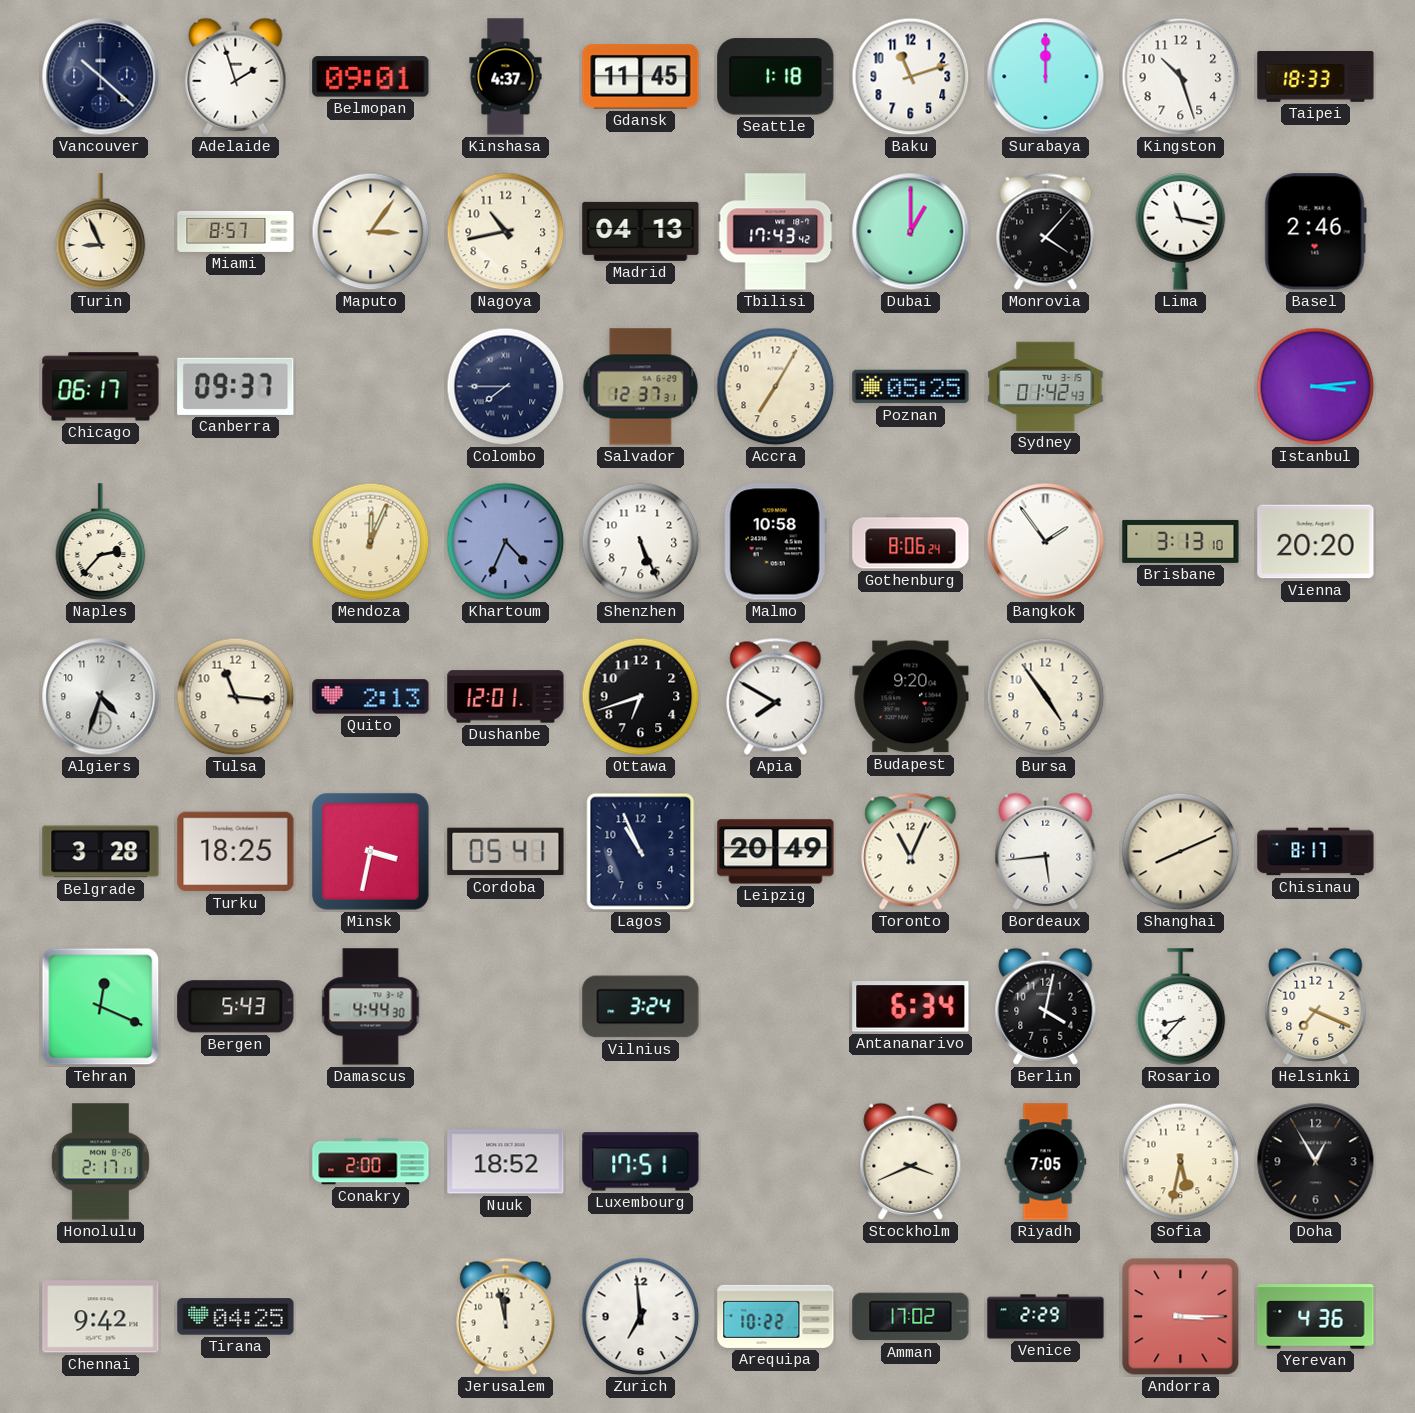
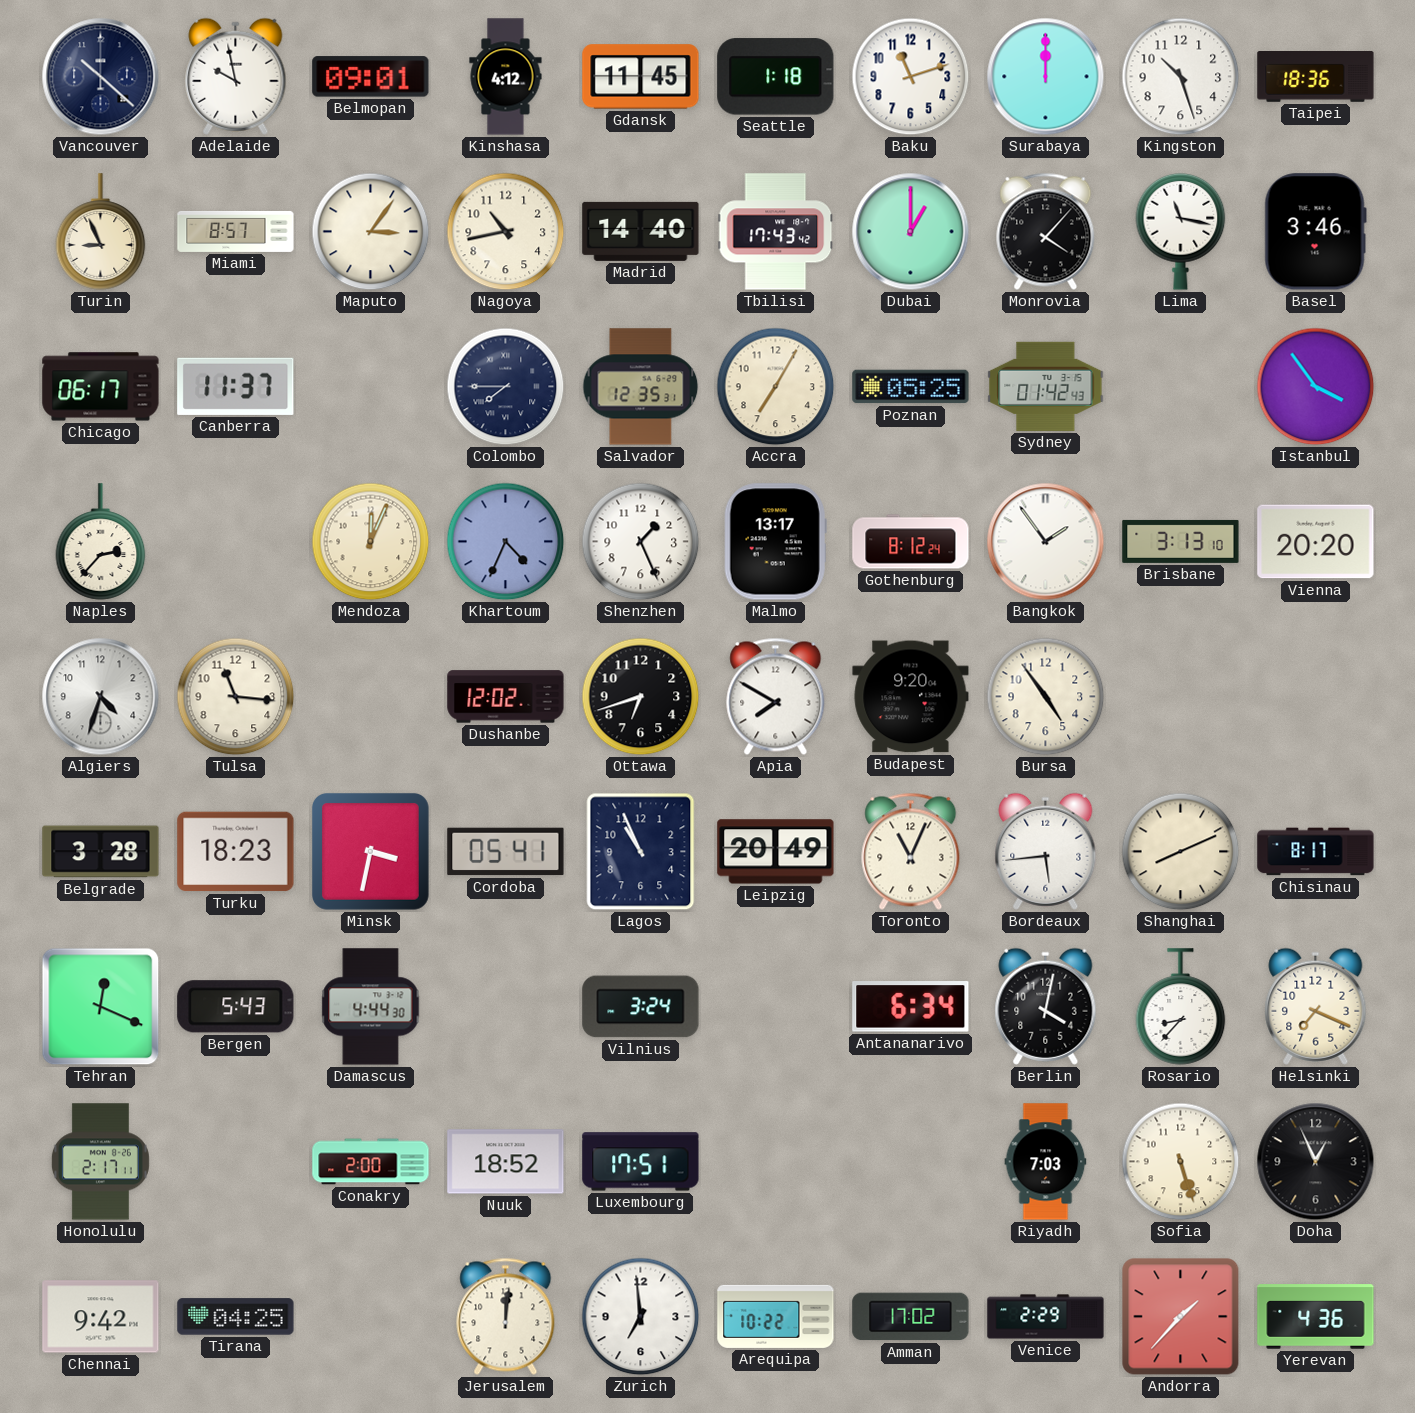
Adelaide: 1:57 -> 9:58 (236, 76)
Kinshasa: 4:37 -> 4:12 (506, 77)
Taipei: 18:33 -> 18:36 (1316, 77)
Madrid: 04:13 -> 14:40 (641, 231)
Basel: 2:46 -> 3:46 (1315, 232)
Canberra: 09:37 -> 11:37 (236, 386)
Salvador: 12:37 -> 12:35 (641, 387)
Istanbul: 3:14 -> 3:54 (1316, 387)
Shenzhen: 5:26 -> 1:26 (641, 542)
Malmo: 10:58 -> 13:17 (775, 542)
Gothenburg: 8:06 -> 8:12 (911, 542)
Quito: 2:13 -> none (371, 697)
Dushanbe: 12:01 -> 12:02 (506, 697)
Turku: 18:25 -> 18:23 (236, 852)
Stockholm: 3:41 -> none (911, 1161)
Riyadh: 7:05 -> 7:03 (1046, 1162)
Sofia: 5:32 -> 5:27 (1181, 1162)
Doha: 12:55 -> 12:56 (1316, 1162)
Jerusalem: 11:58 -> 12:01 (506, 1316)
Andorra: 3:15 -> 1:37 (1181, 1317)
